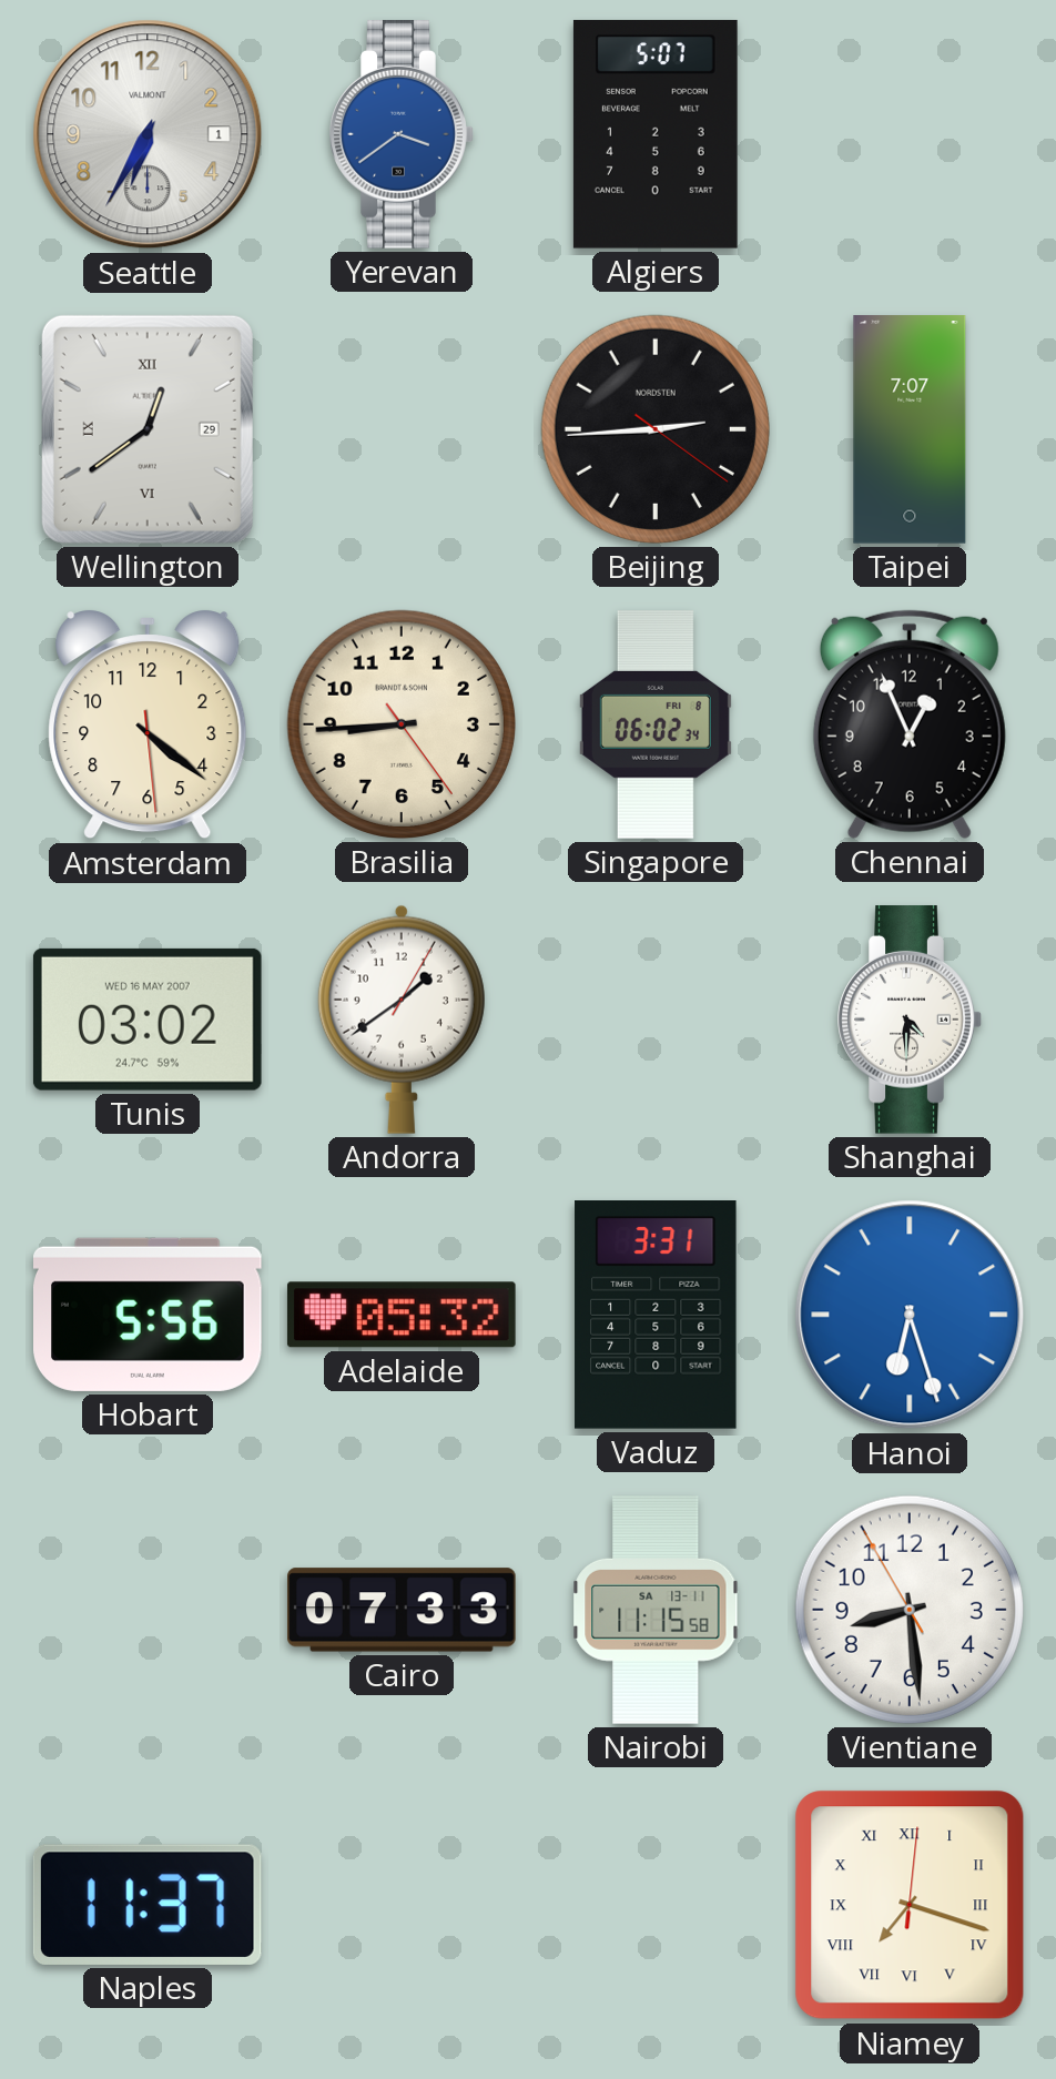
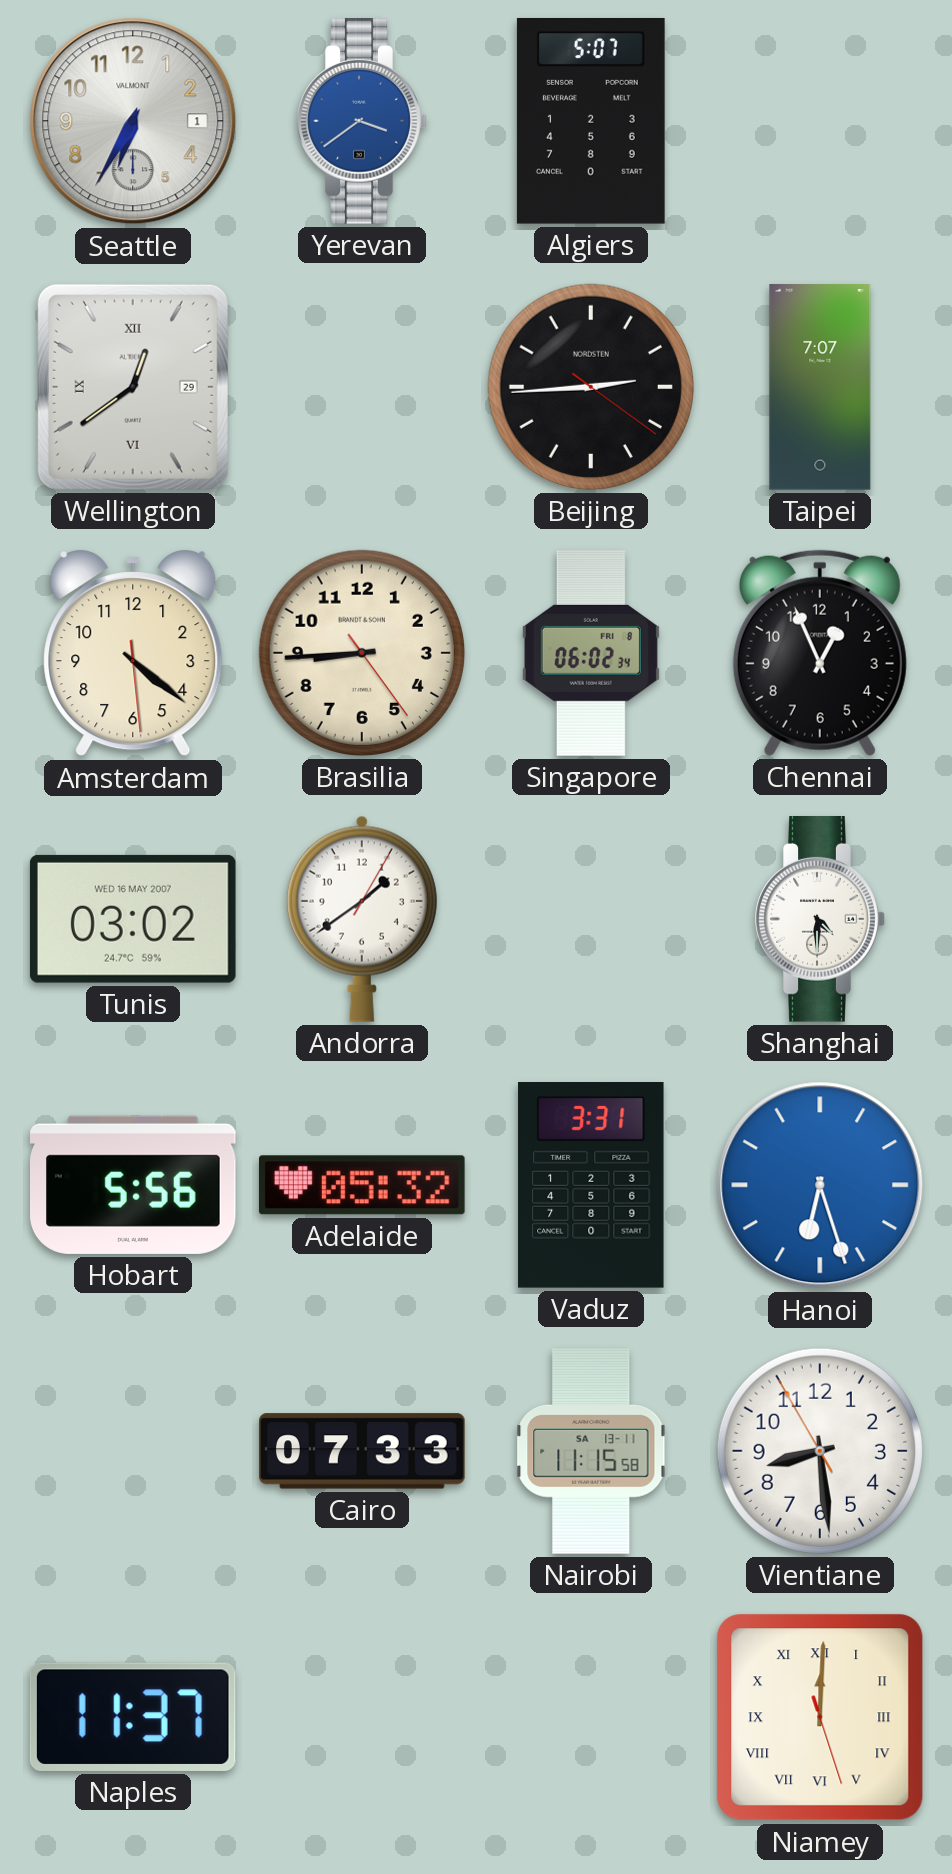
Niamey: 7:18 -> 12:00 (820, 1717)
